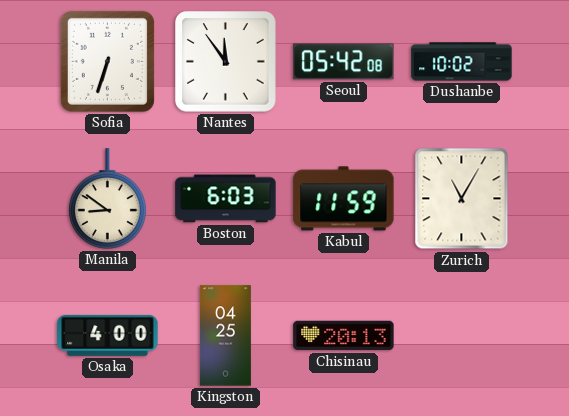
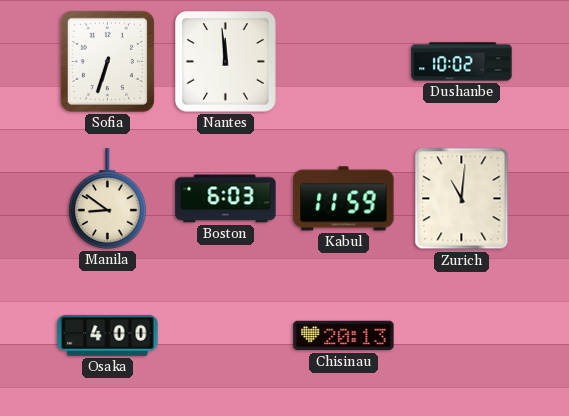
Nantes: 11:54 -> 11:59 (226, 62)
Seoul: 05:42 -> none (344, 62)
Zurich: 11:05 -> 11:01 (462, 199)
Kingston: 04:25 -> none (225, 336)
